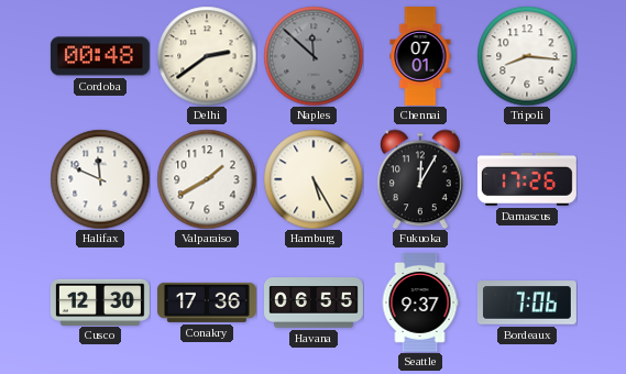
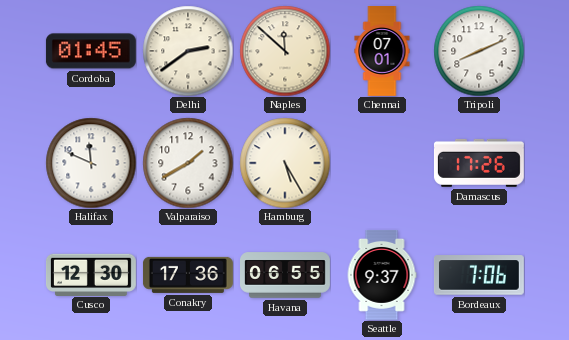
Cordoba: 00:48 -> 01:45 (91, 51)
Naples dial: grey -> cream (285, 51)
Tripoli: 8:16 -> 8:11 (479, 51)
Fukuoka: 12:05 -> none (421, 179)
